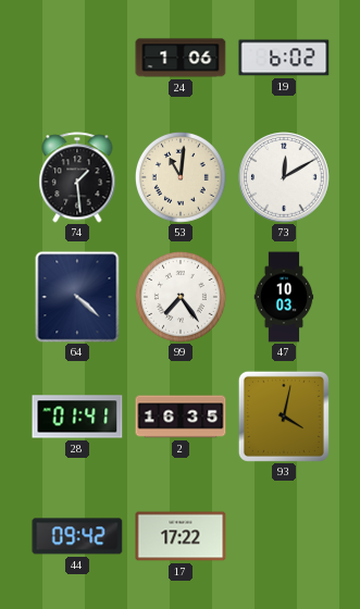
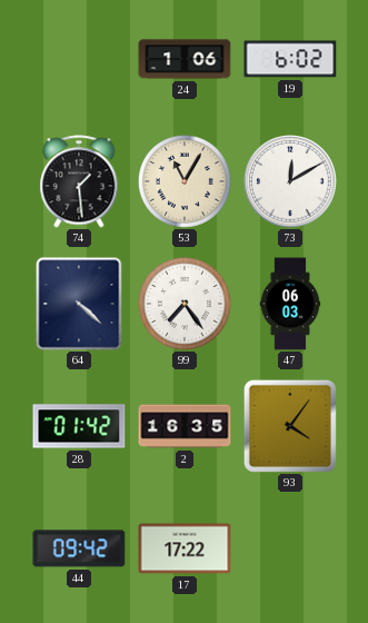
53: 11:01 -> 11:05 (185, 181)
47: 10:03 -> 06:03 (290, 304)
28: 01:41 -> 01:42 (79, 426)
93: 4:02 -> 4:06 (290, 426)
